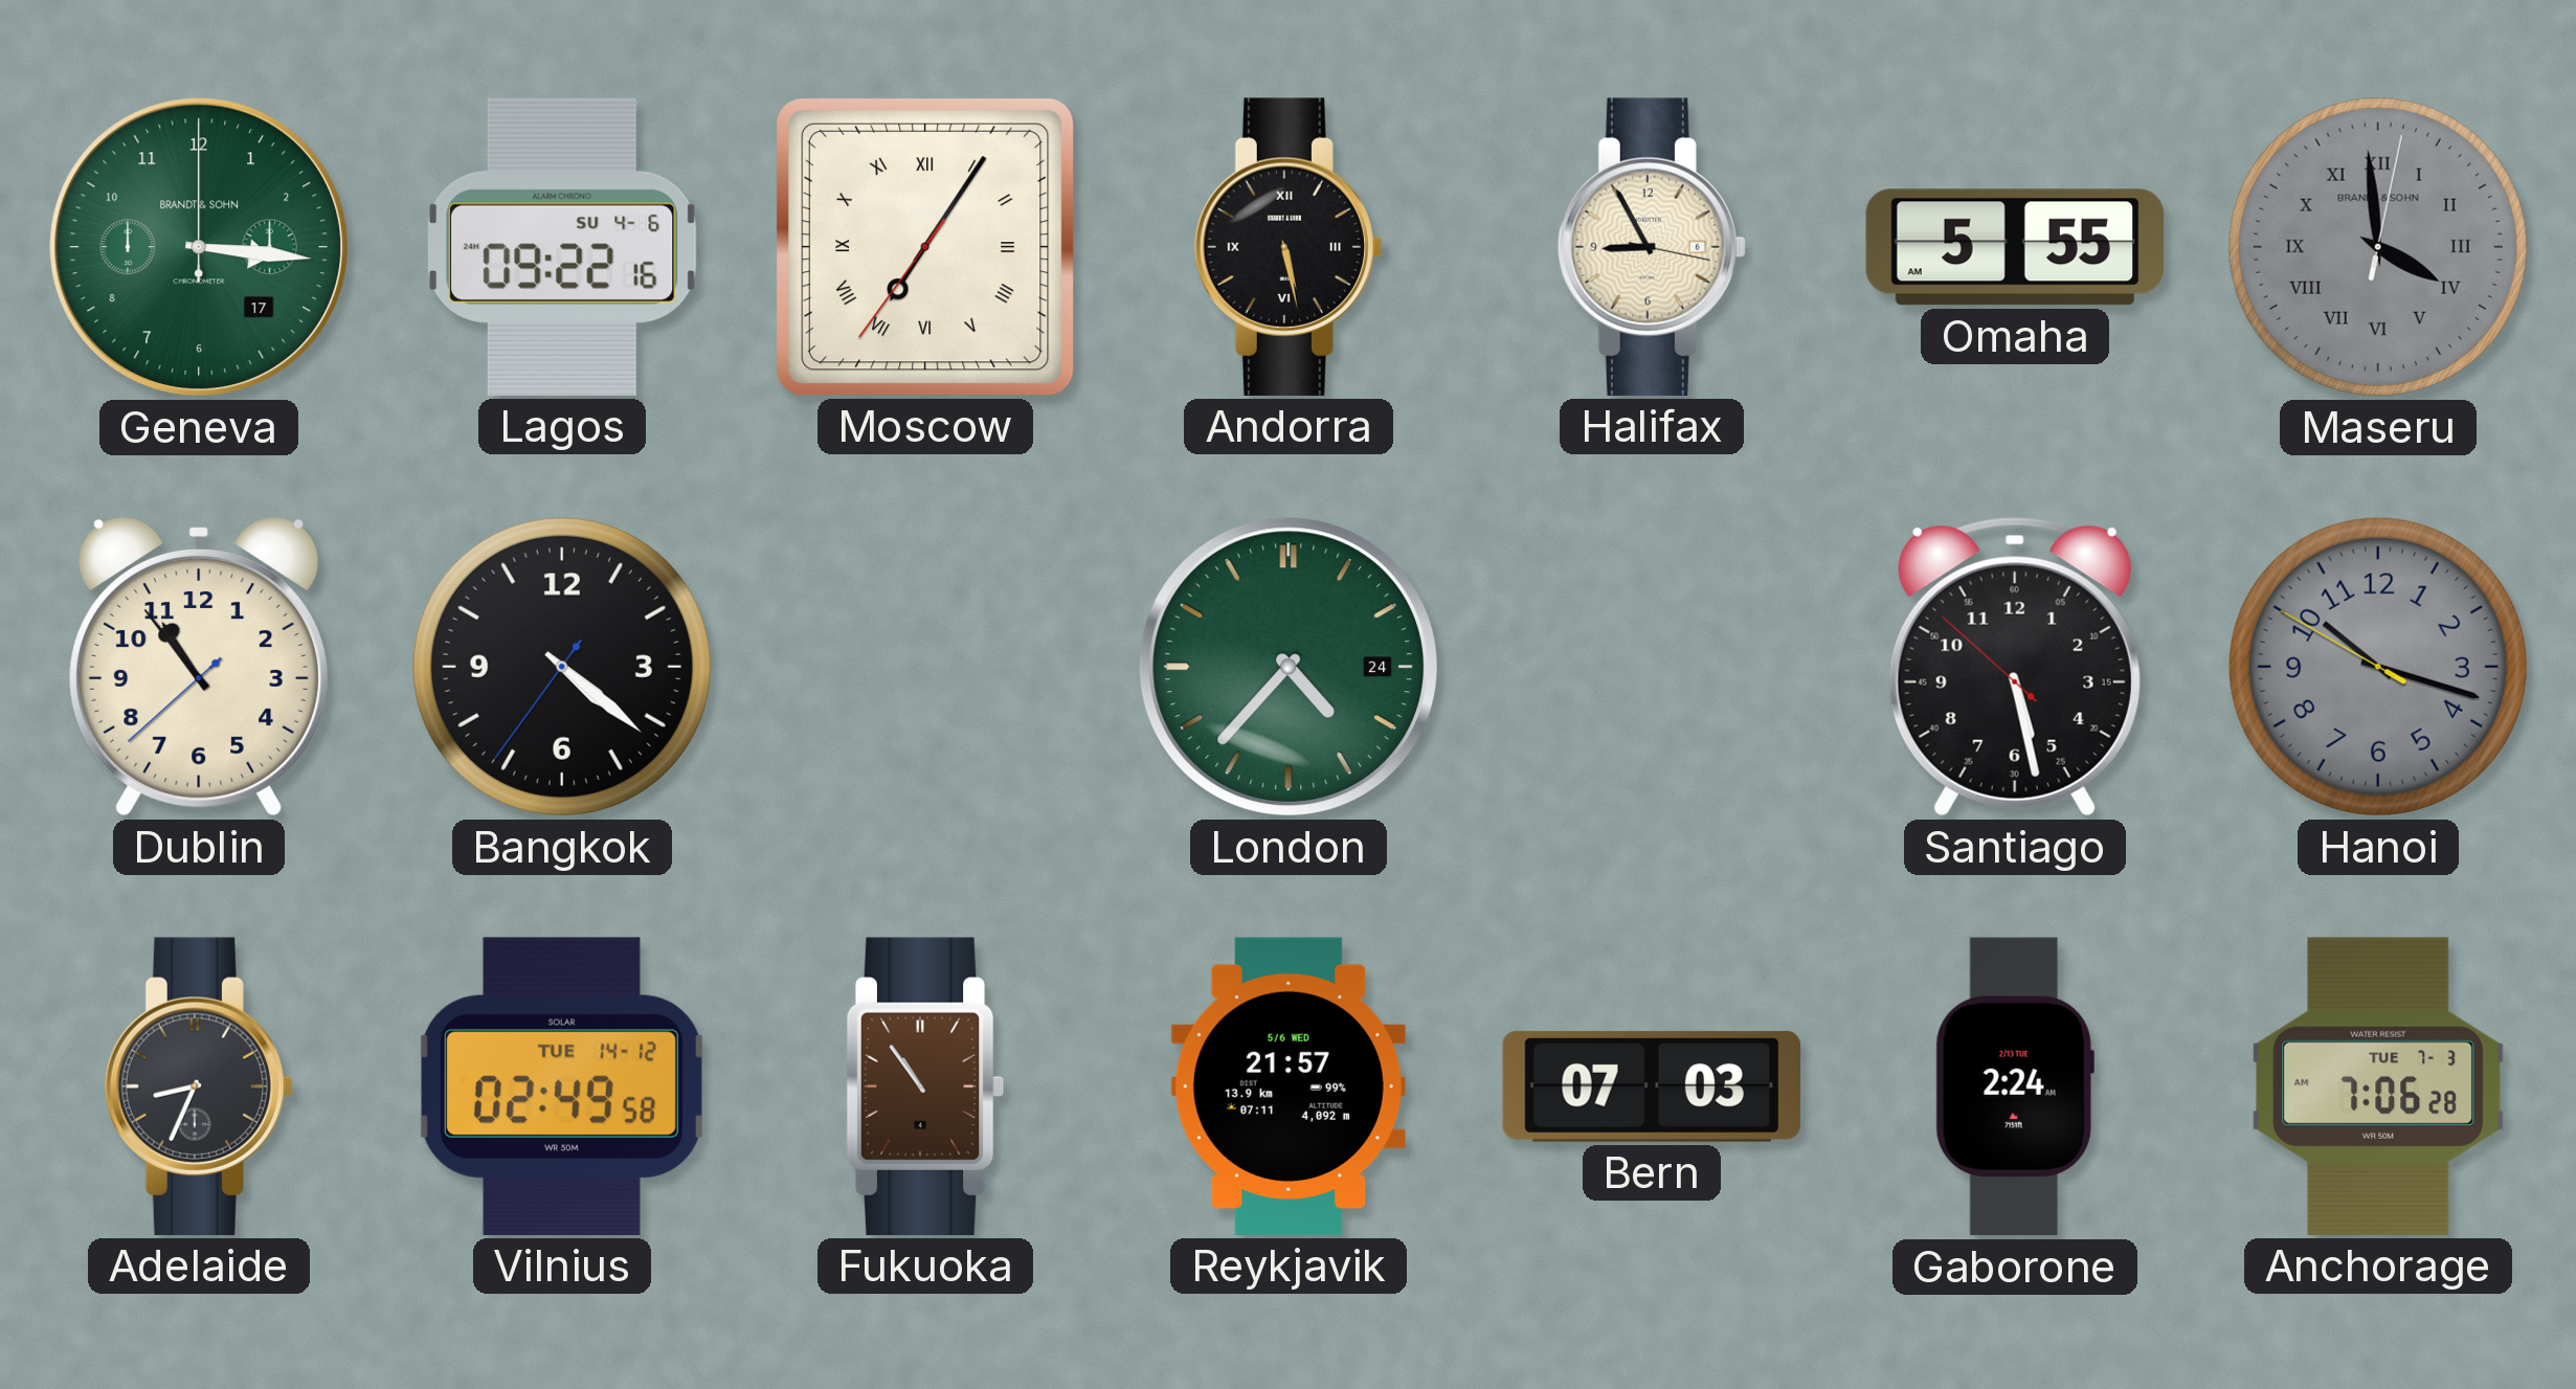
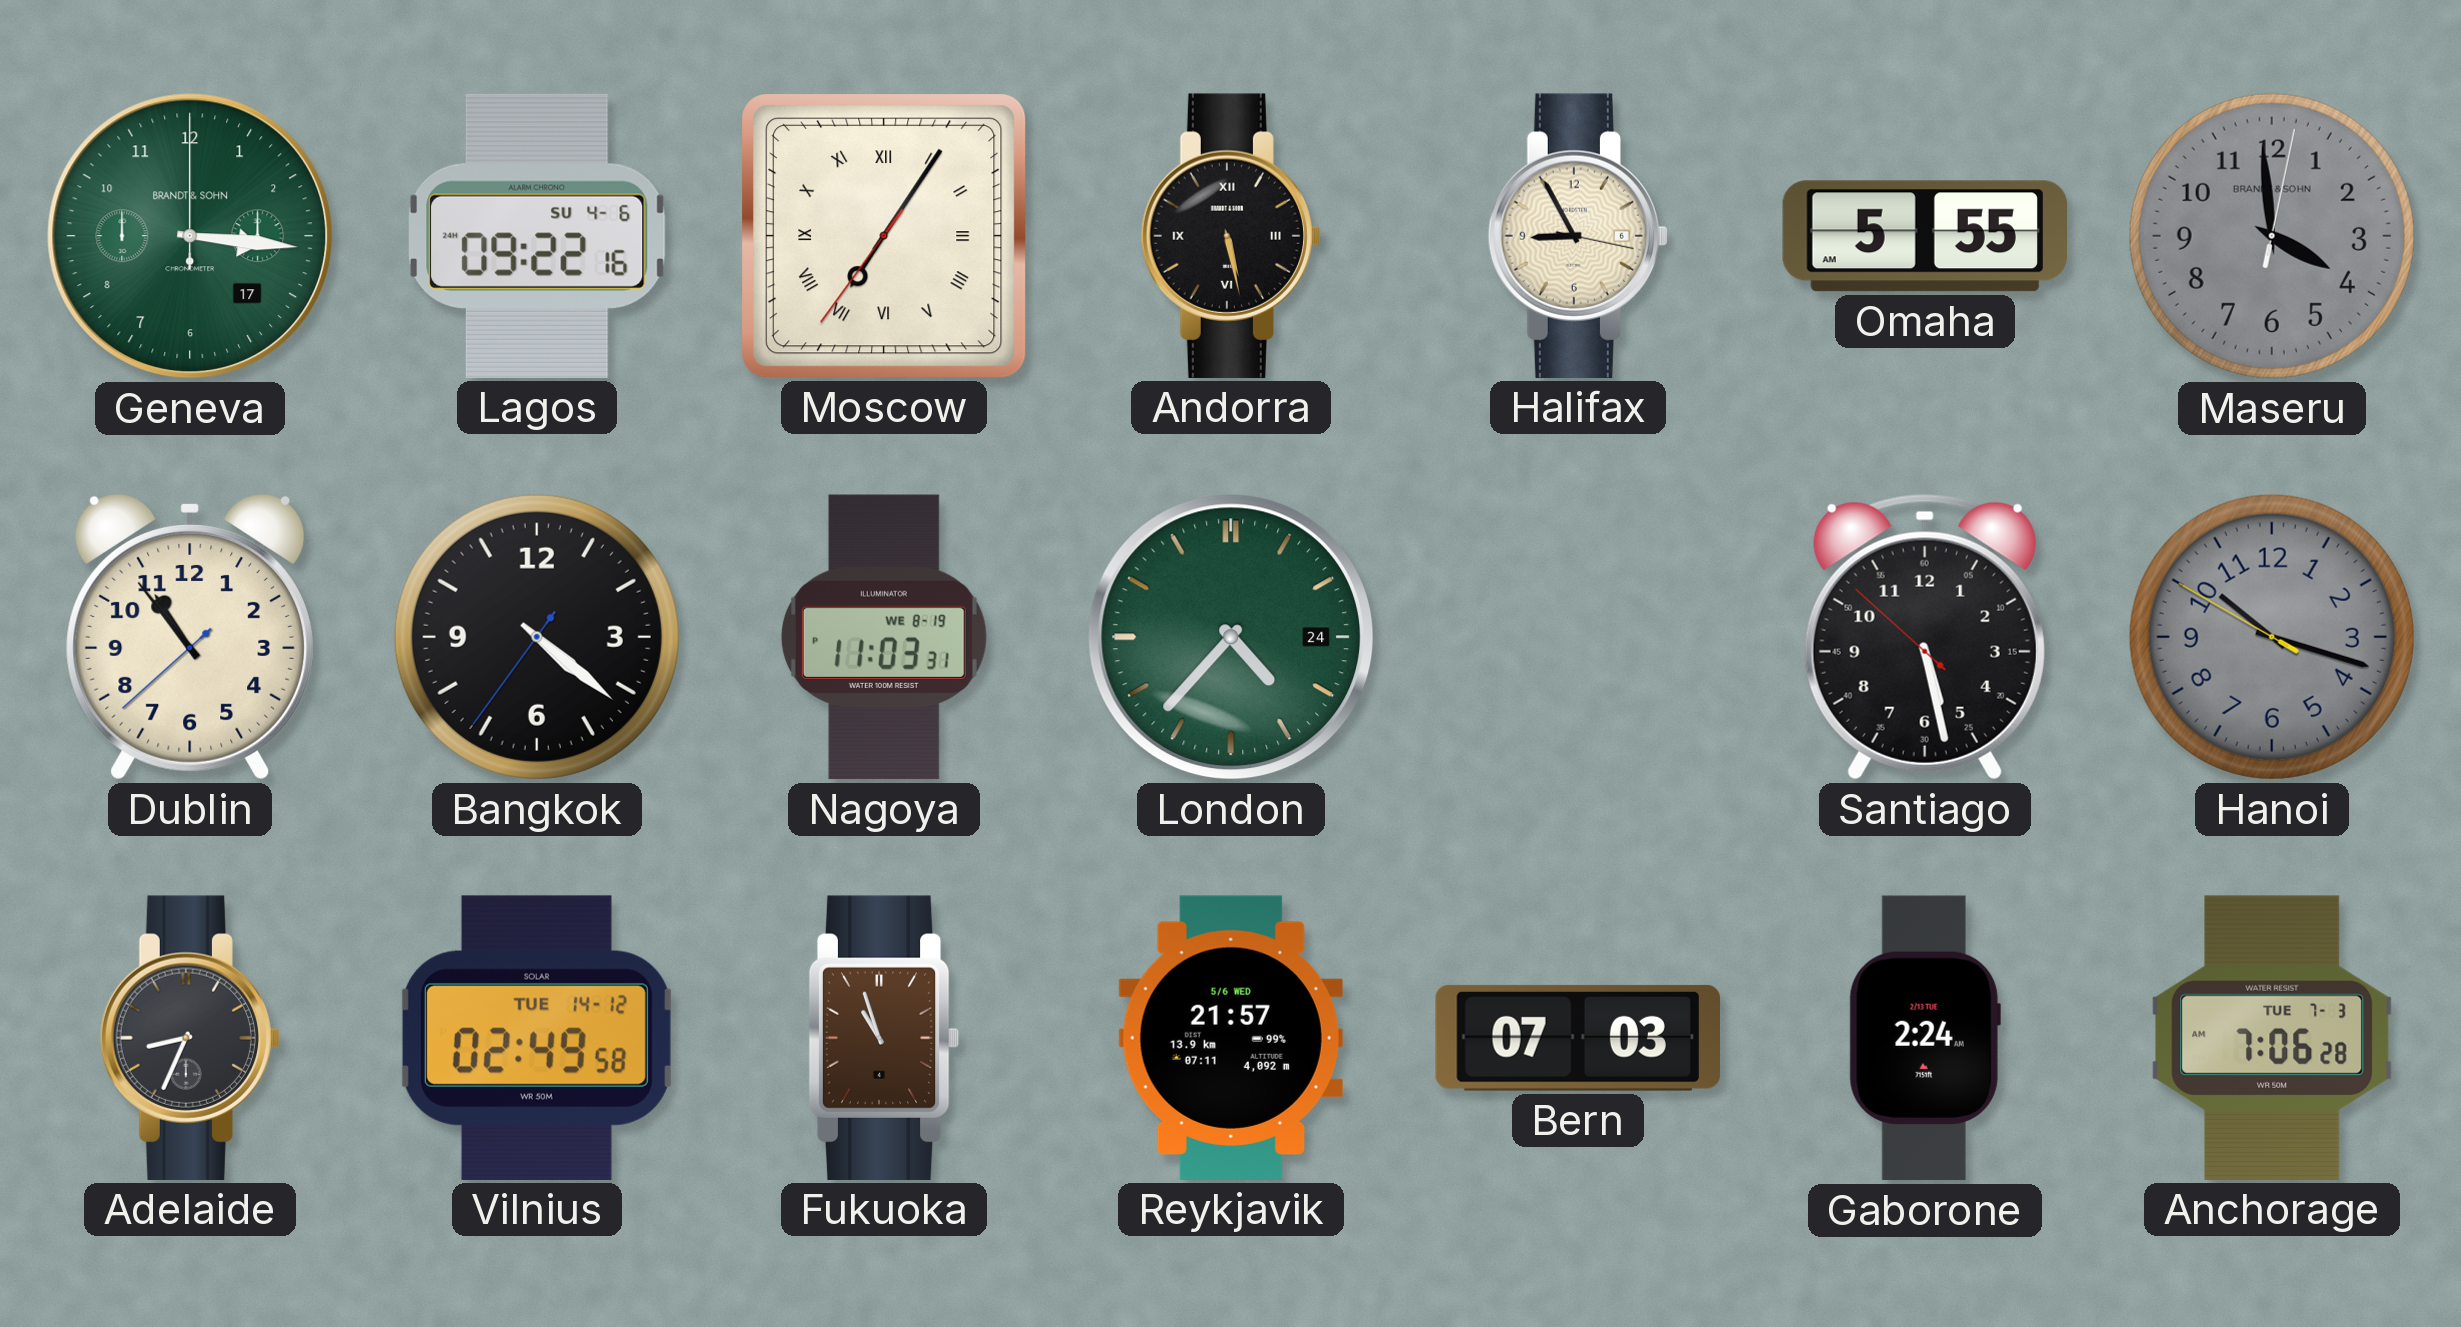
Maseru numerals: Roman -> Arabic (2272, 236)
Nagoya: none -> 11:03 (884, 637)
Fukuoka: 10:54 -> 10:57 (884, 1038)
